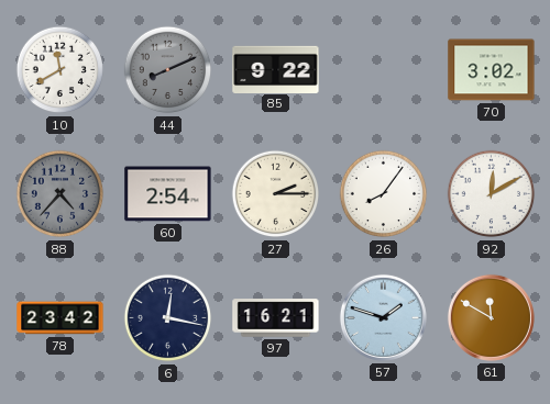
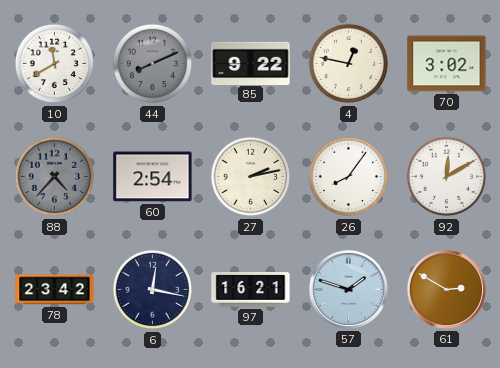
4: none -> 12:47 (349, 64)
27: 2:15 -> 2:13 (251, 177)
61: 11:50 -> 2:50 (446, 289)
